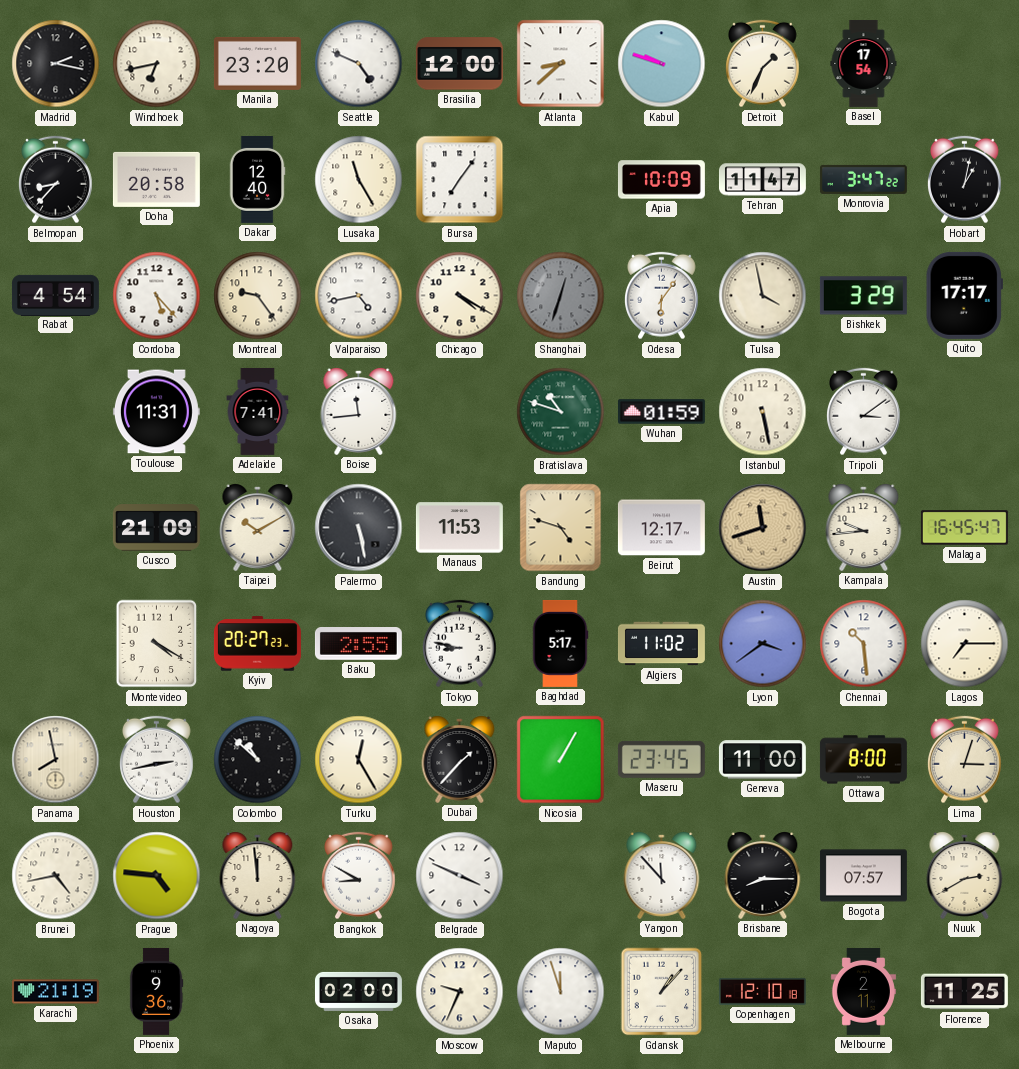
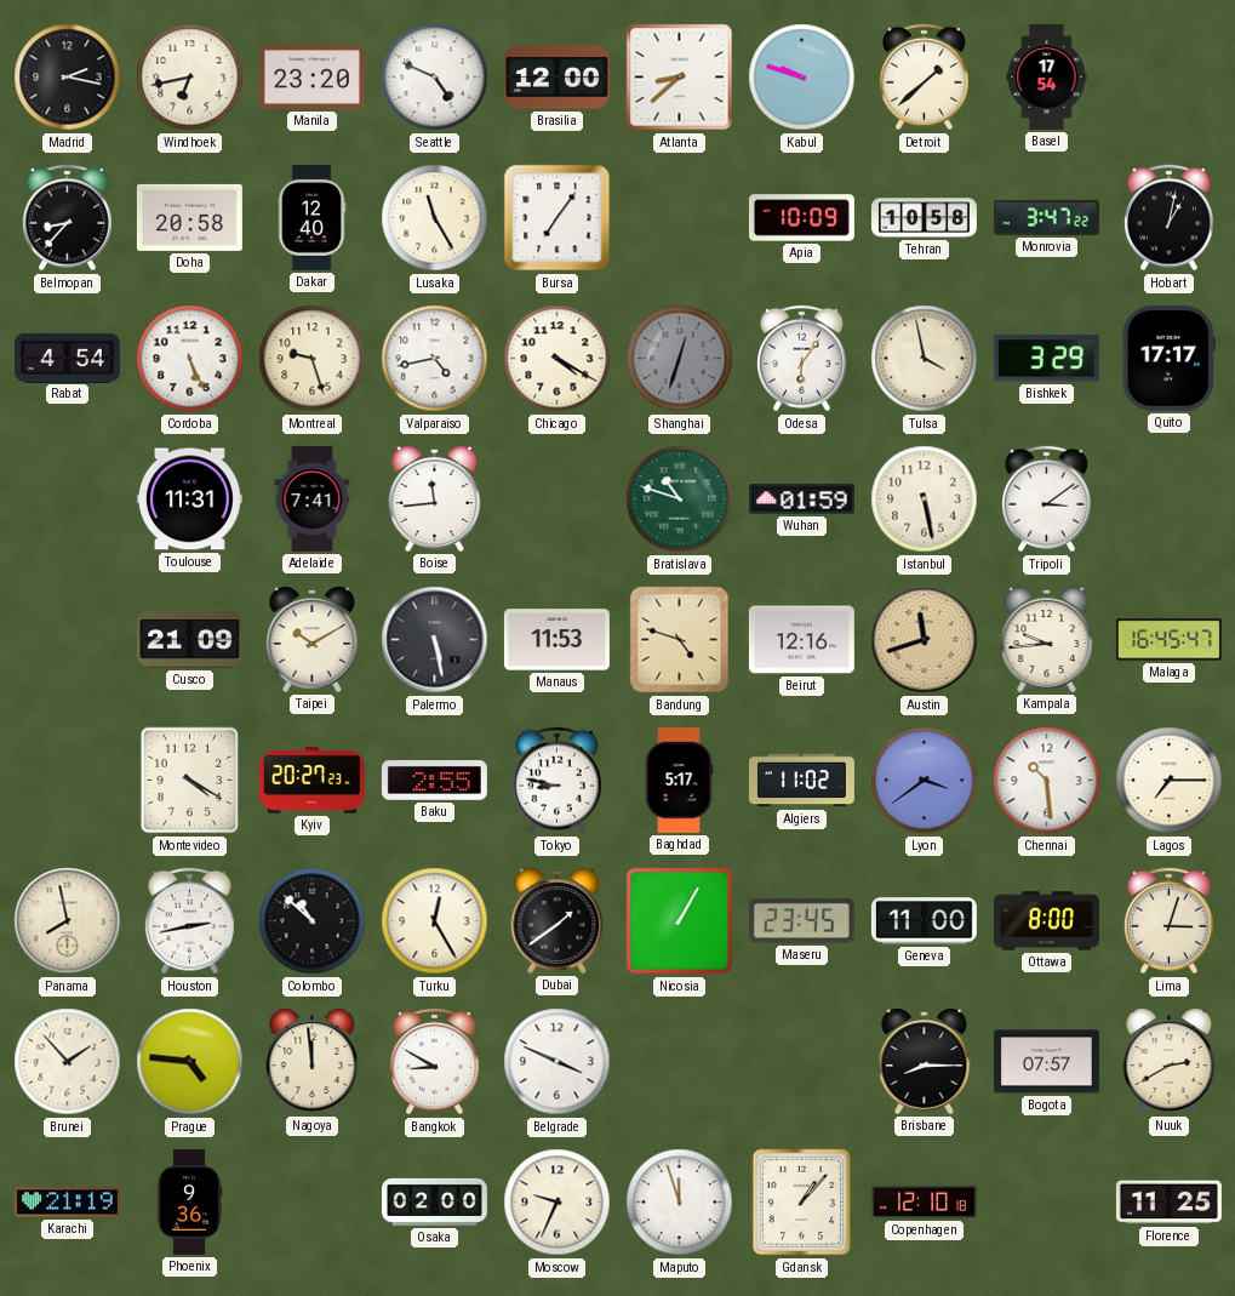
Detroit: 1:34 -> 1:38 (925, 78)
Tehran: 11:47 -> 10:58 (924, 218)
Cordoba: 5:23 -> 5:26 (190, 359)
Montreal: 9:24 -> 9:27 (313, 359)
Beirut: 12:17 -> 12:16 (801, 640)
Dubai: 1:37 -> 1:39 (558, 921)
Brunei: 4:43 -> 1:53 (68, 1062)
Yangon: 11:53 -> none (662, 876)
Melbourne: 2:11 -> none (863, 991)
